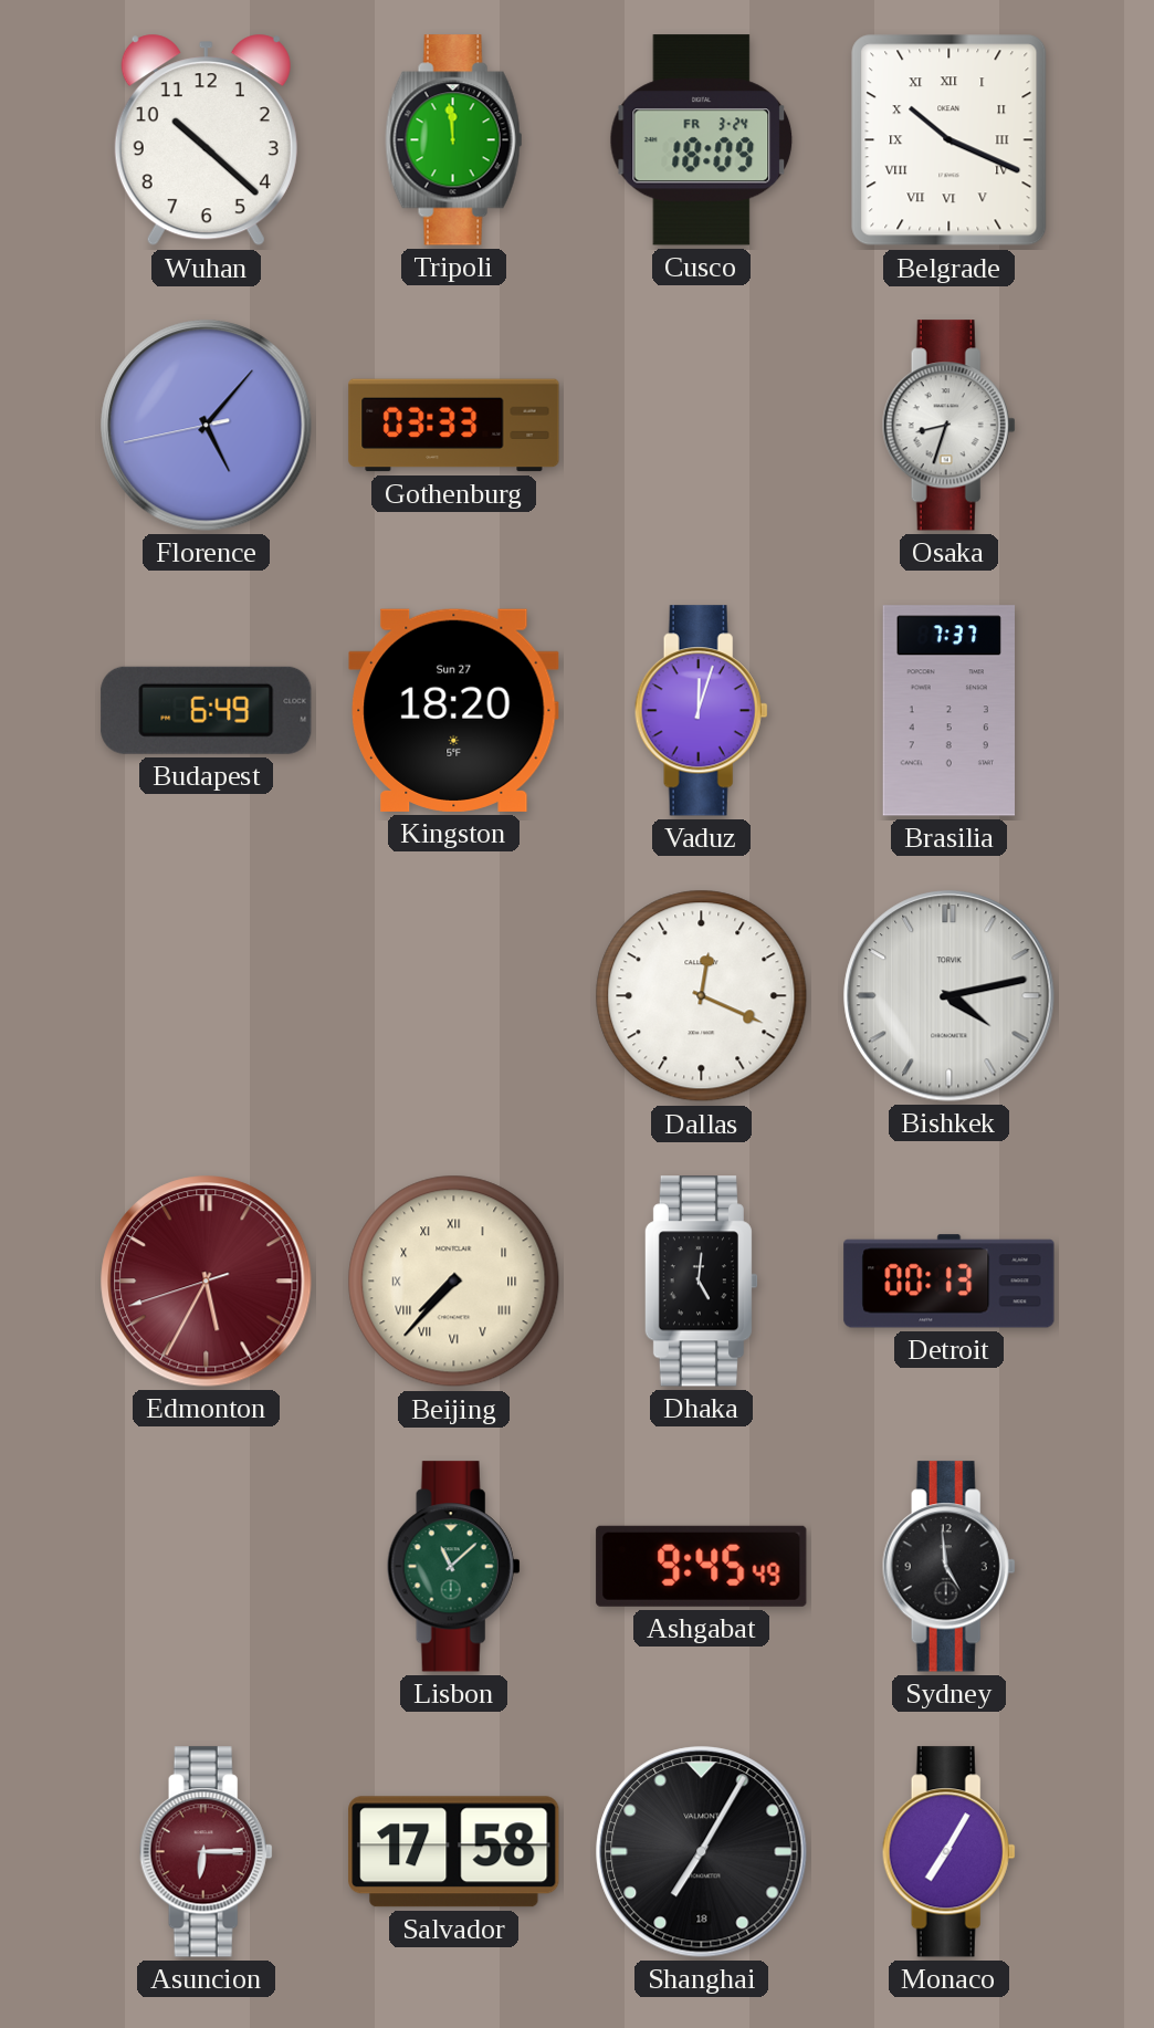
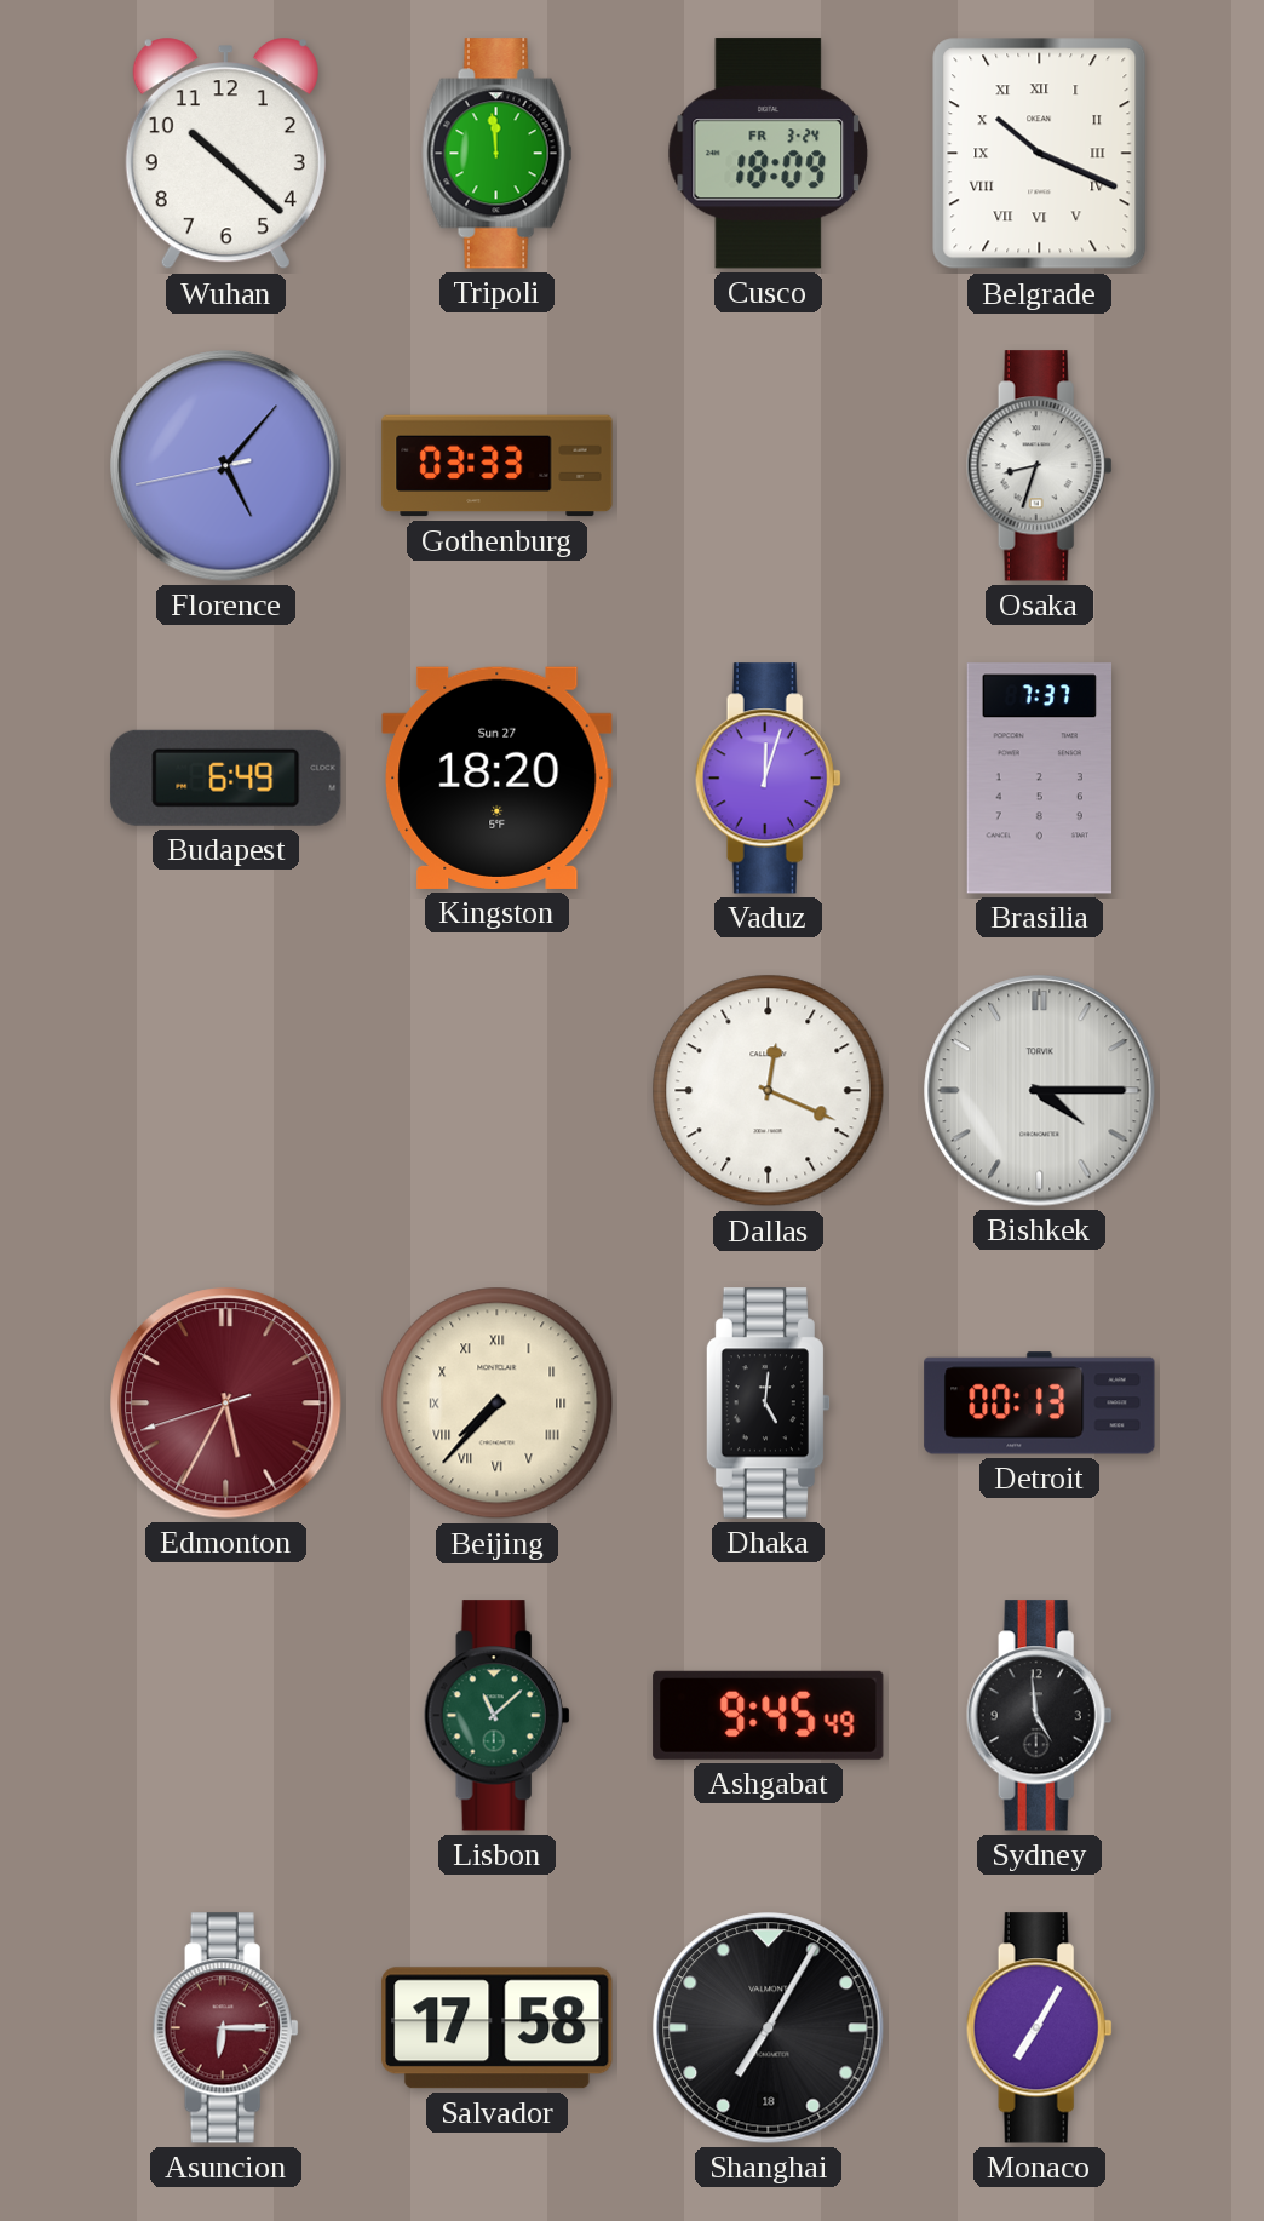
Bishkek: 4:13 -> 4:15 (1040, 1091)
